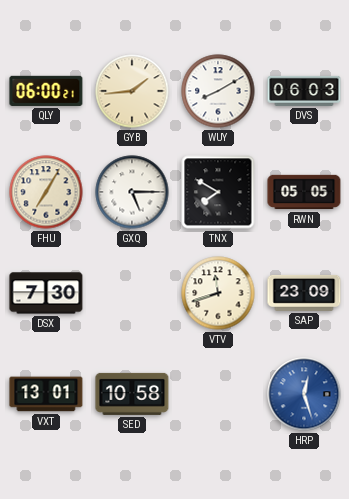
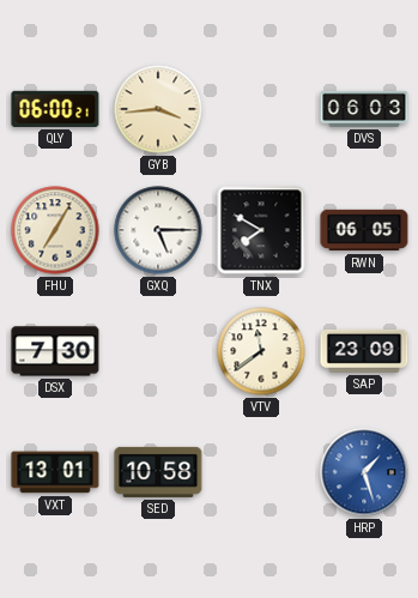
GYB: 1:44 -> 3:44 (158, 109)
WUY: 8:10 -> none (218, 91)
RWN: 05:05 -> 06:05 (364, 230)
VTV: 11:42 -> 11:39 (261, 351)
HRP: 12:27 -> 1:27 (364, 472)
